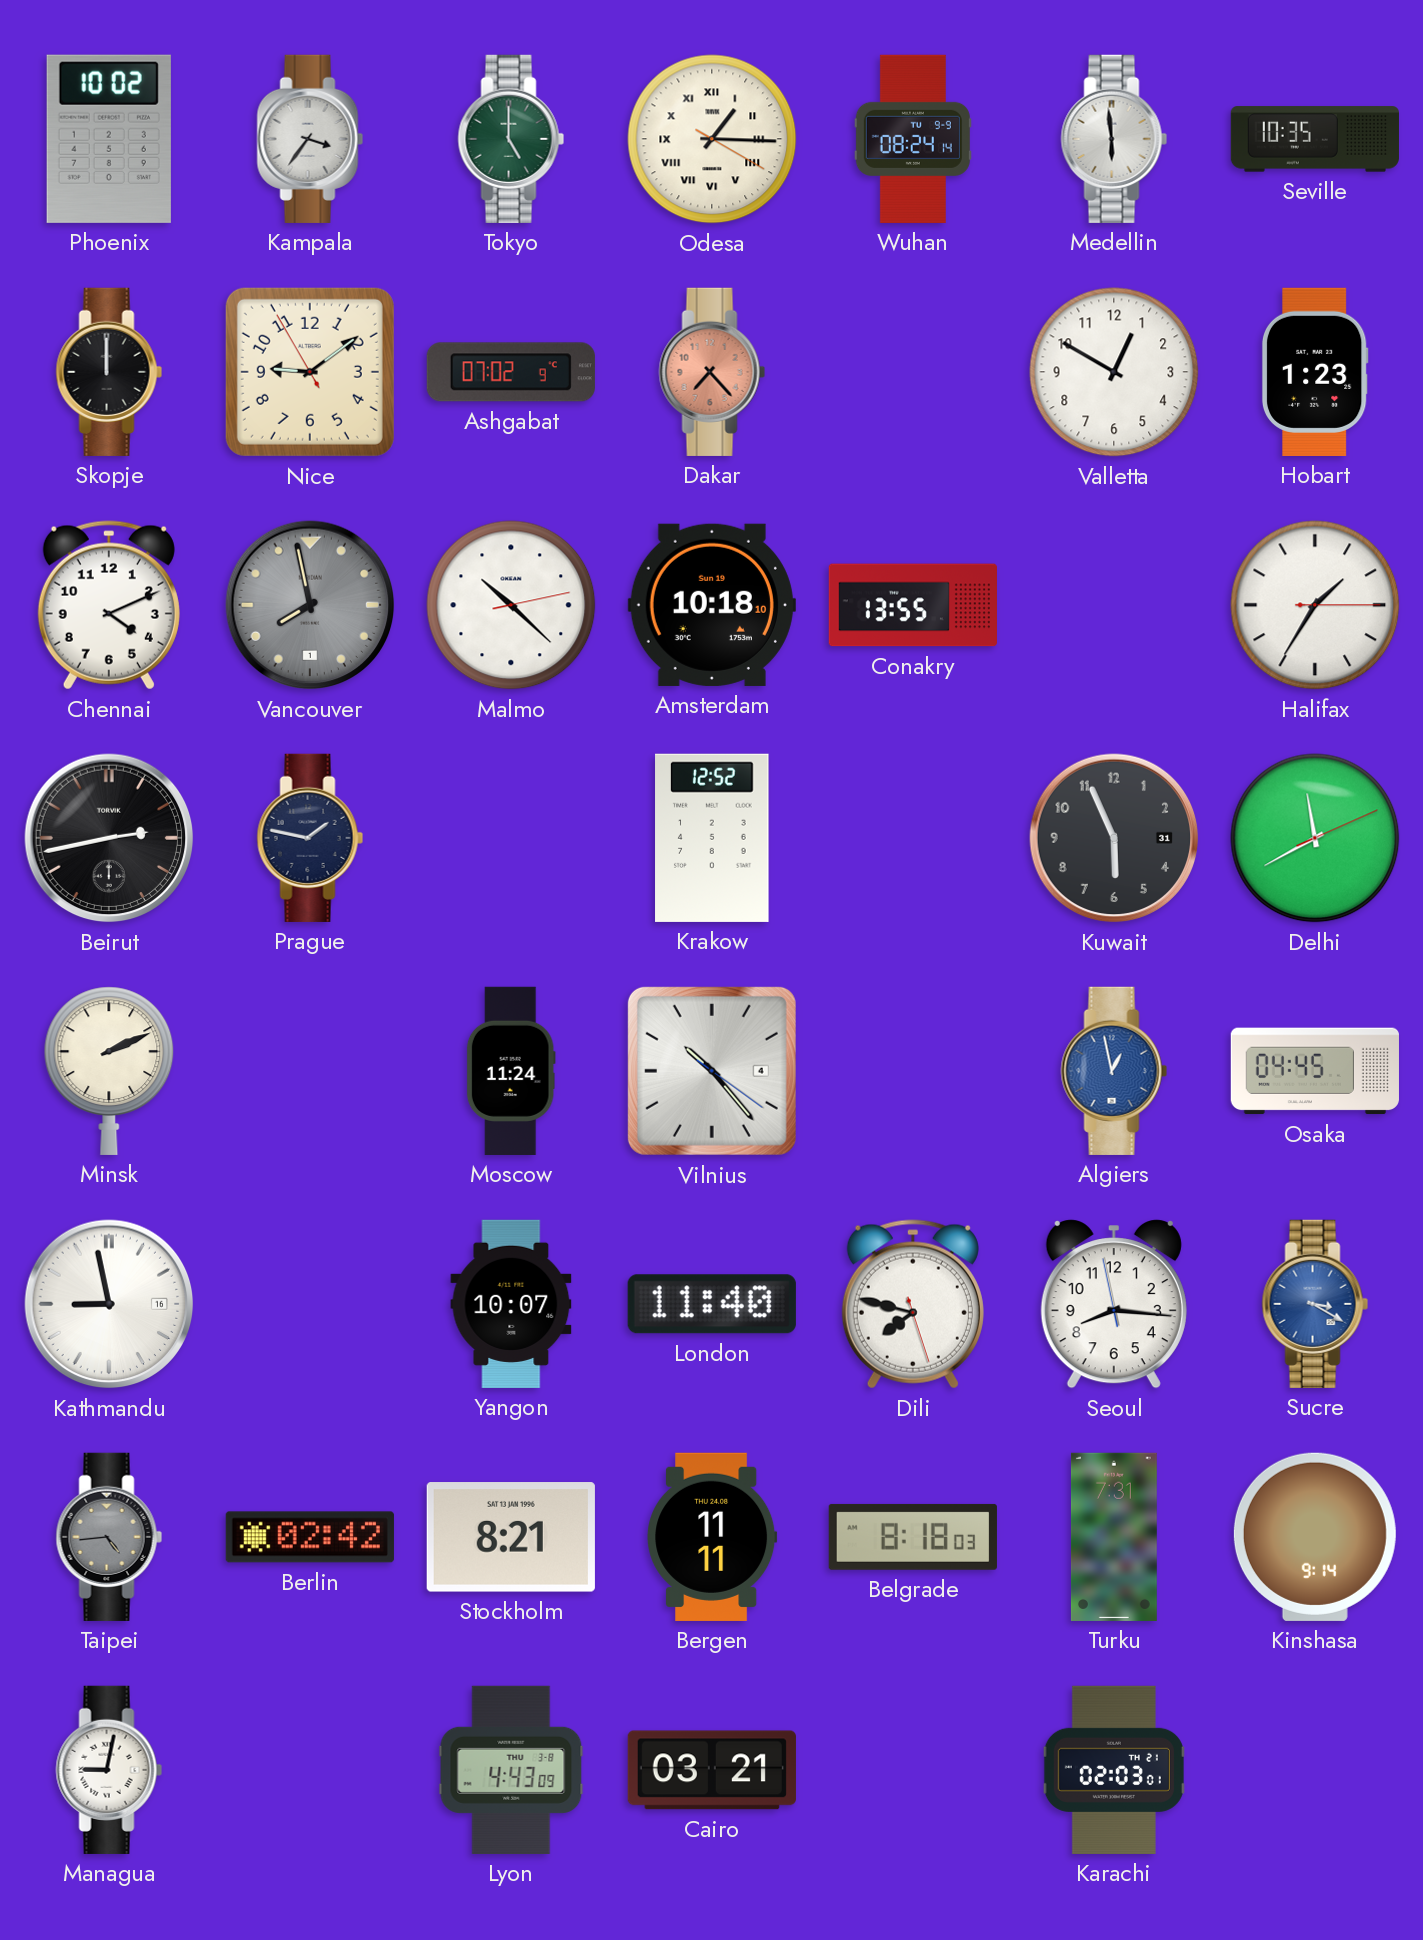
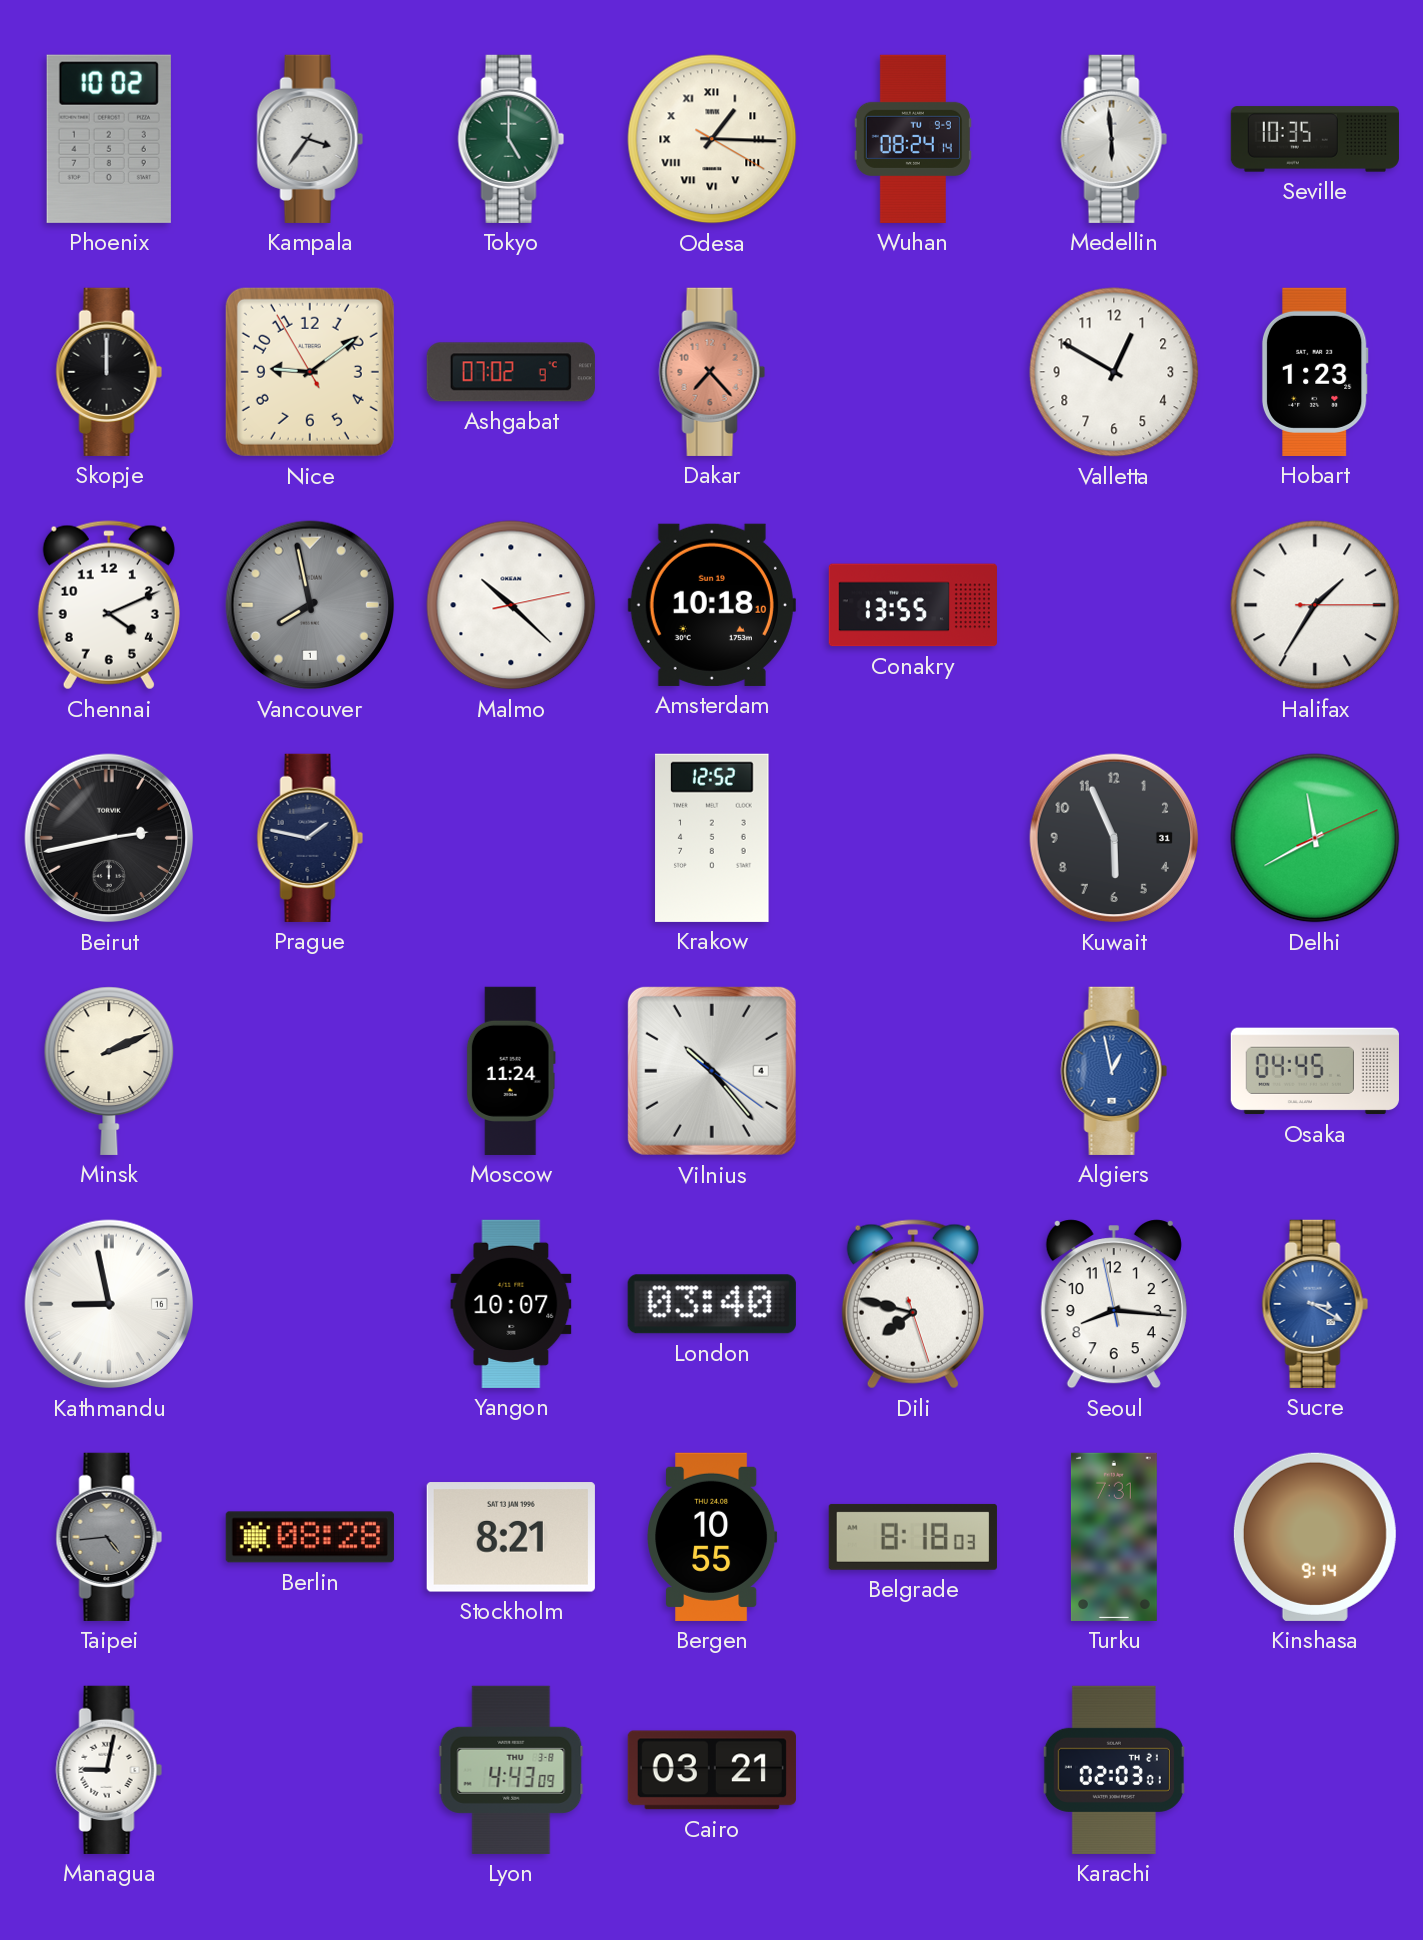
London: 11:40 -> 03:40 (712, 1304)
Berlin: 02:42 -> 08:28 (310, 1537)
Bergen: 11:11 -> 10:55 (712, 1537)
